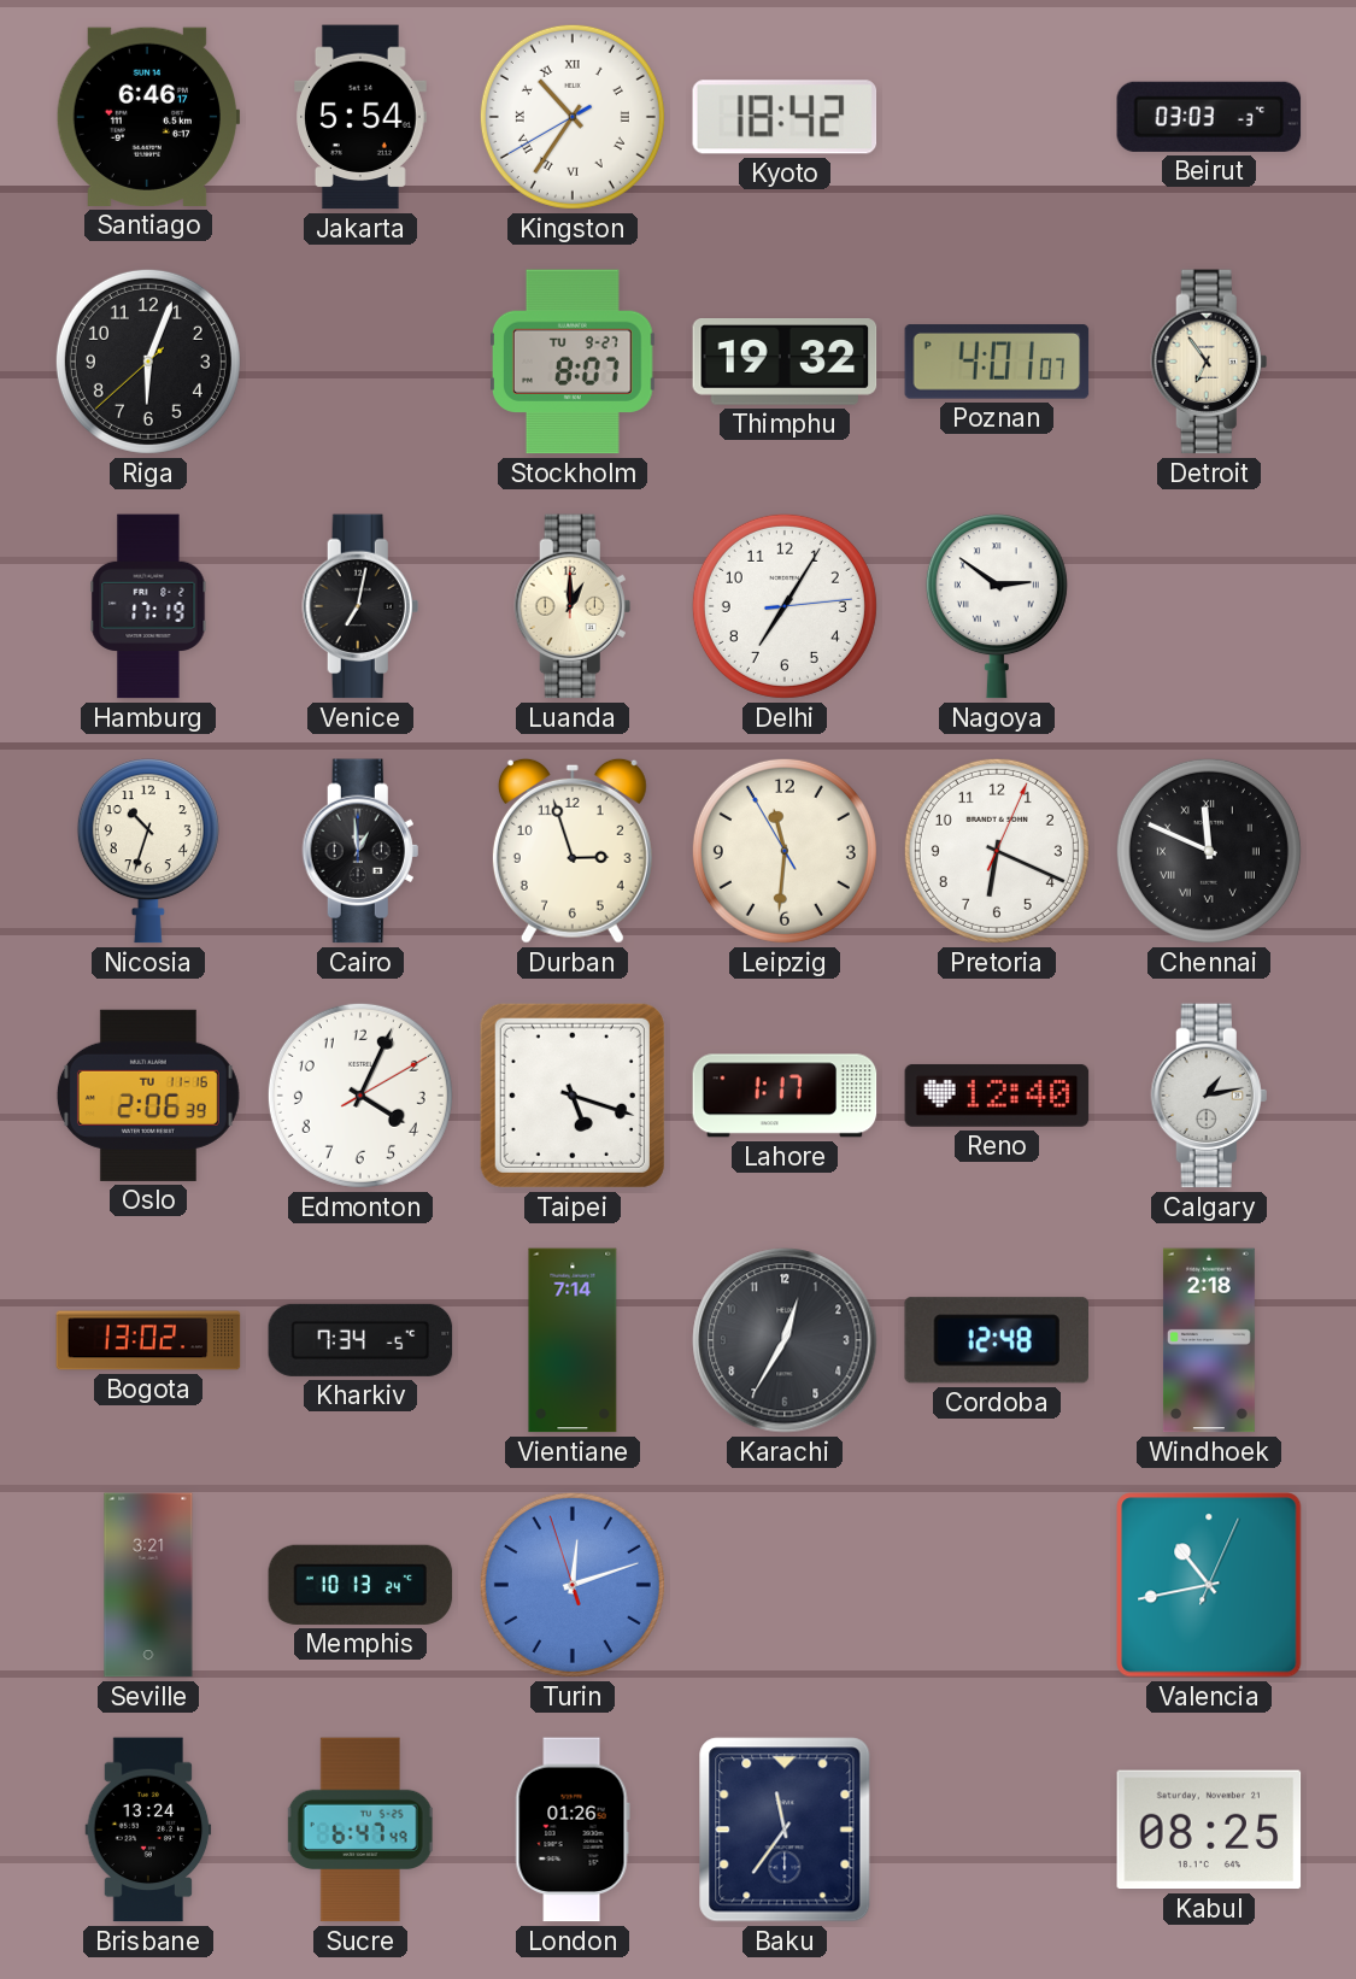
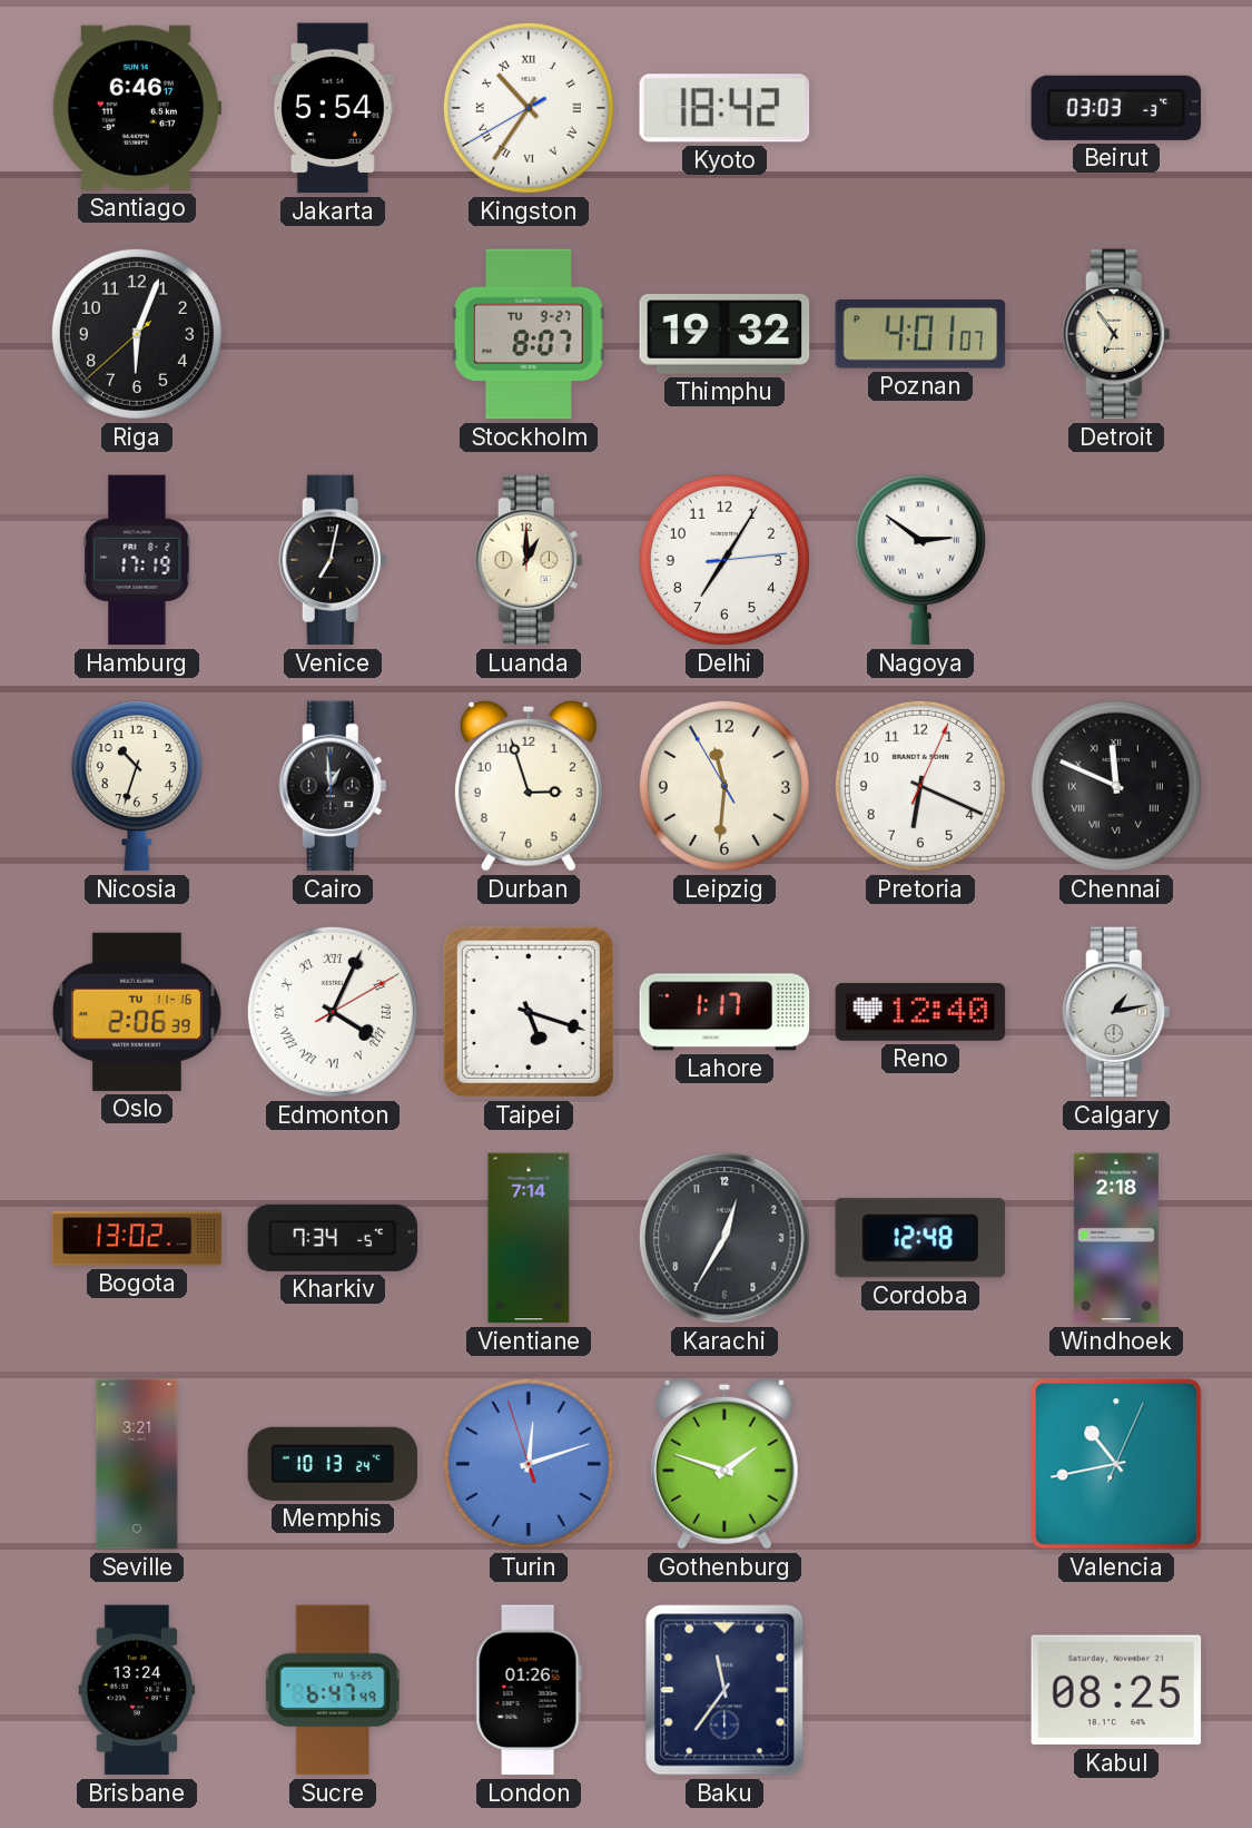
Edmonton numerals: Arabic -> Roman (333, 1012)
Gothenburg: none -> 1:48 (724, 1464)
